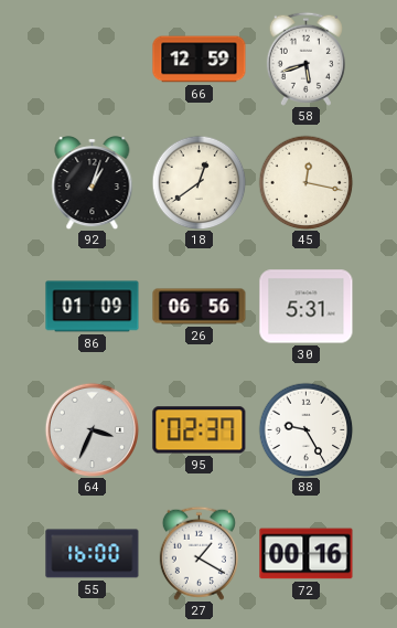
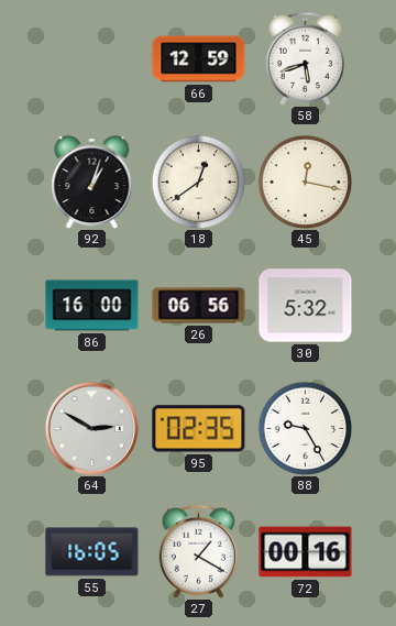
86: 01:09 -> 16:00 (92, 306)
30: 5:31 -> 5:32 (306, 306)
64: 3:34 -> 2:50 (91, 428)
95: 02:37 -> 02:35 (199, 429)
55: 16:00 -> 16:05 (92, 552)
